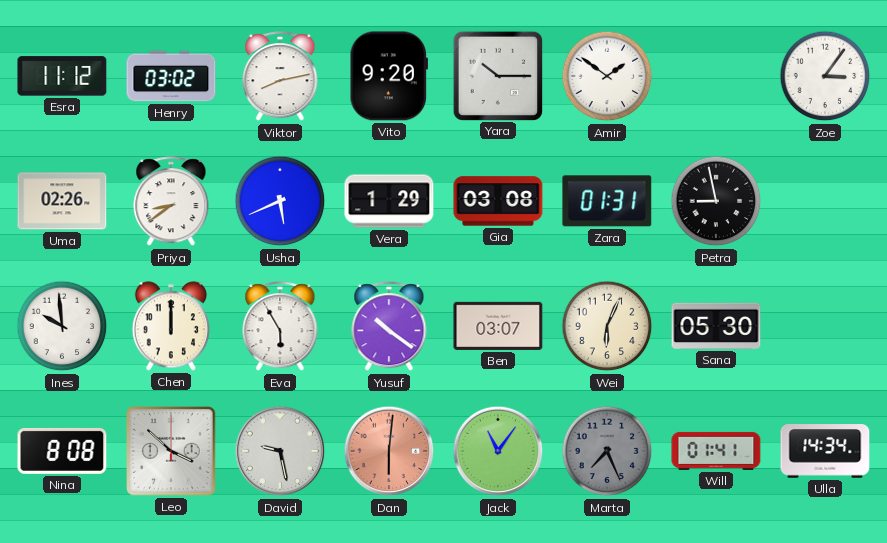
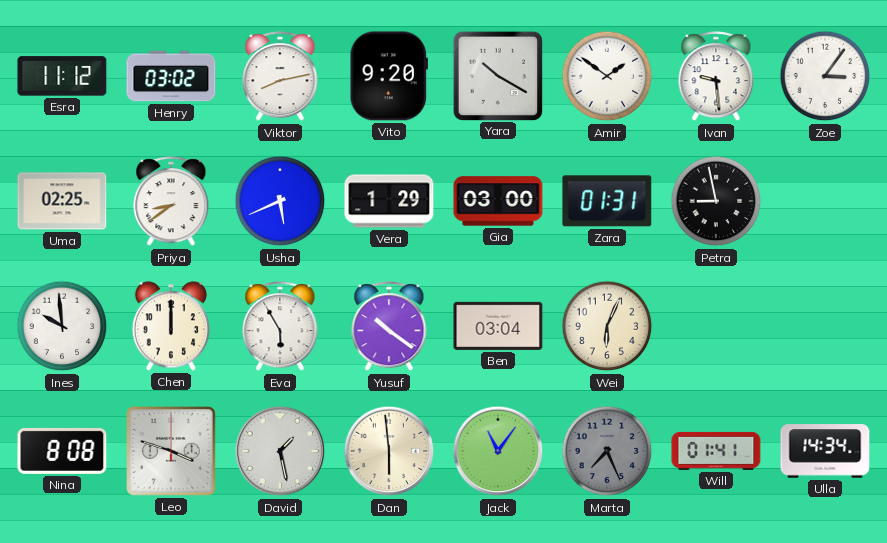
Yara: 10:15 -> 10:20 (497, 75)
Ivan: none -> 9:29 (716, 77)
Uma: 02:26 -> 02:25 (62, 201)
Gia: 03:08 -> 03:00 (498, 201)
Ben: 03:07 -> 03:04 (498, 326)
Sana: 05:30 -> none (716, 326)
Leo: 3:52 -> 3:48 (171, 451)
David: 9:28 -> 1:28 (280, 451)
Dan: 6:01 -> 5:59 (389, 451)
Dan dial: salmon -> cream (389, 451)
